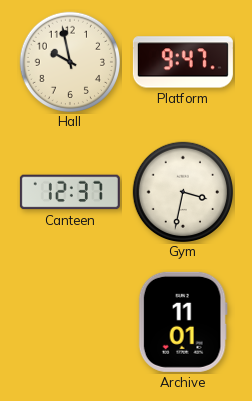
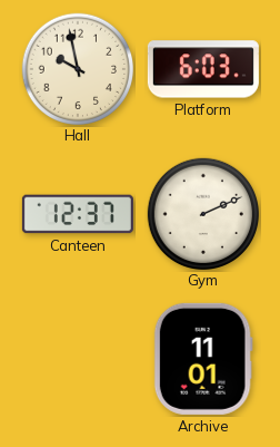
Platform: 9:47 -> 6:03 (203, 69)
Gym: 3:32 -> 2:11 (202, 213)
